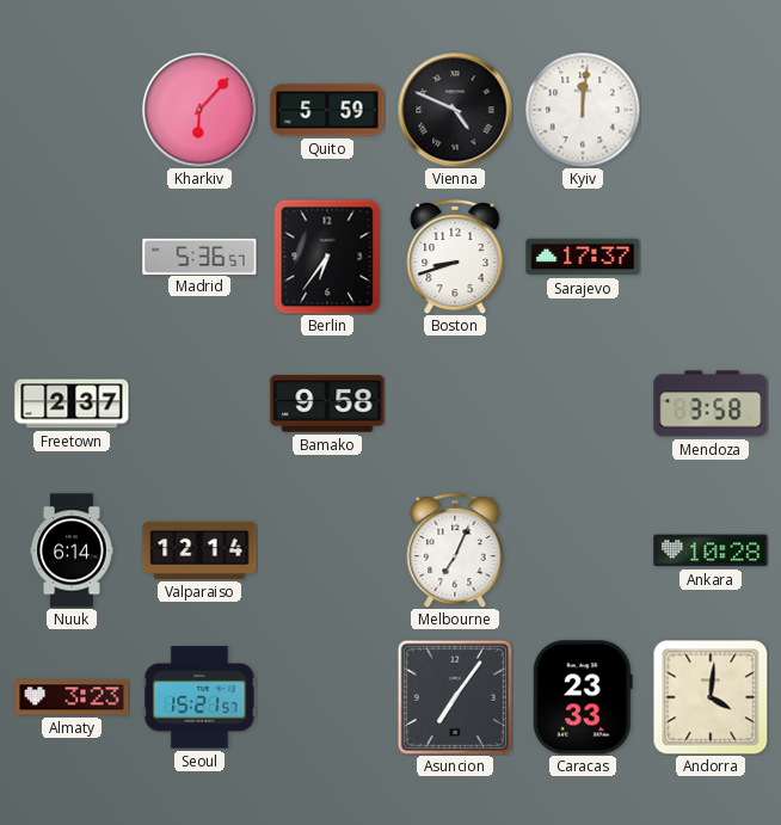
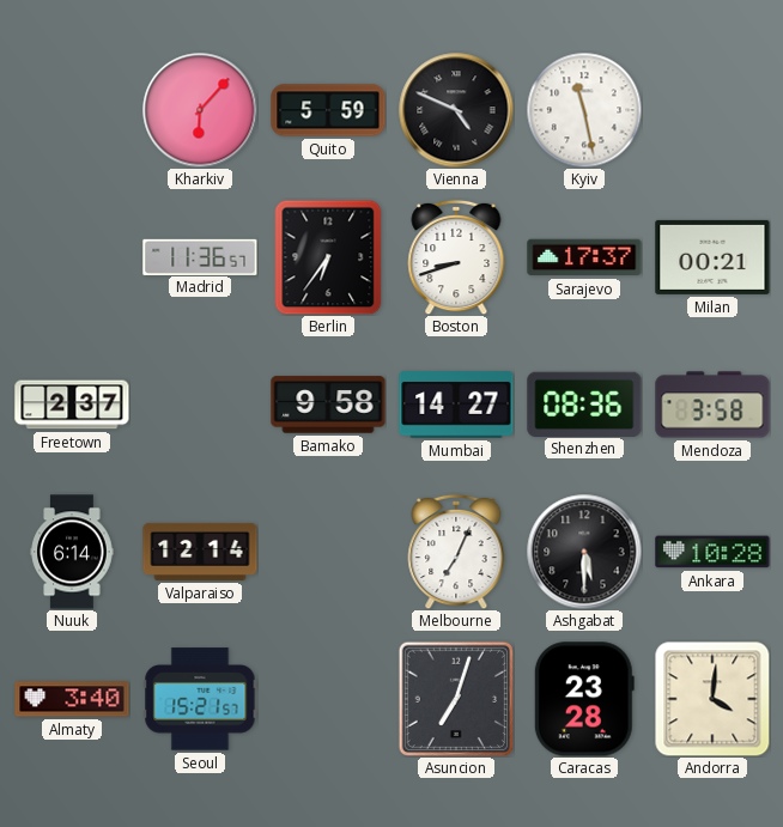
Kyiv: 12:01 -> 11:28 (584, 110)
Madrid: 5:36 -> 11:36 (200, 256)
Milan: none -> 00:21 (712, 257)
Mumbai: none -> 14:27 (456, 405)
Shenzhen: none -> 08:36 (584, 403)
Ashgabat: none -> 5:30 (584, 552)
Almaty: 3:23 -> 3:40 (72, 699)
Asuncion: 7:06 -> 7:03 (455, 698)
Caracas: 23:33 -> 23:28 (584, 699)
